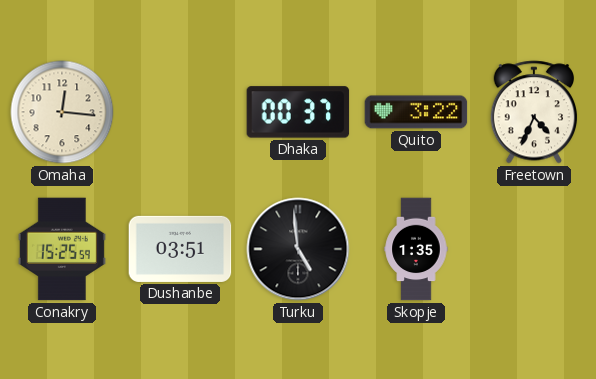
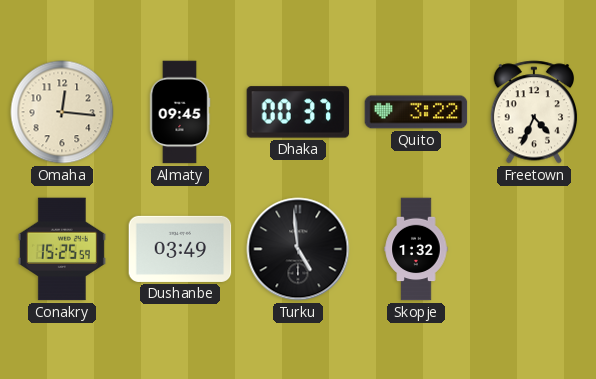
Almaty: none -> 09:45 (180, 112)
Dushanbe: 03:51 -> 03:49 (180, 249)
Skopje: 1:35 -> 1:32 (416, 249)
